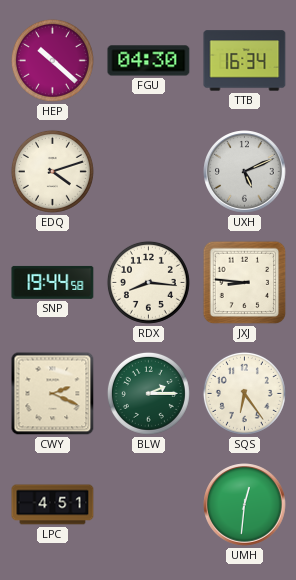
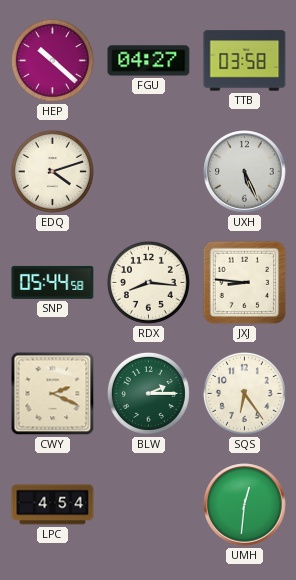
FGU: 04:30 -> 04:27 (149, 61)
TTB: 16:34 -> 03:58 (245, 61)
UXH: 5:11 -> 5:26 (245, 172)
SNP: 19:44 -> 05:44 (53, 282)
LPC: 4:51 -> 4:54 (53, 505)
